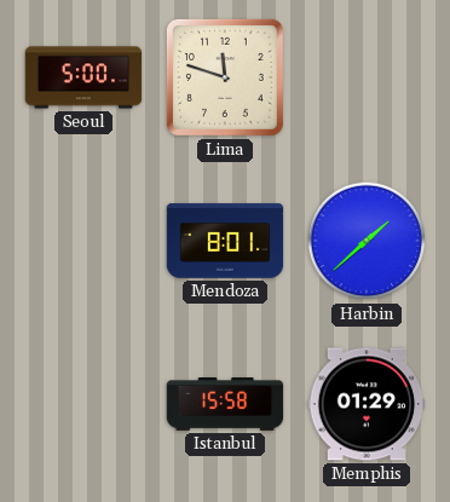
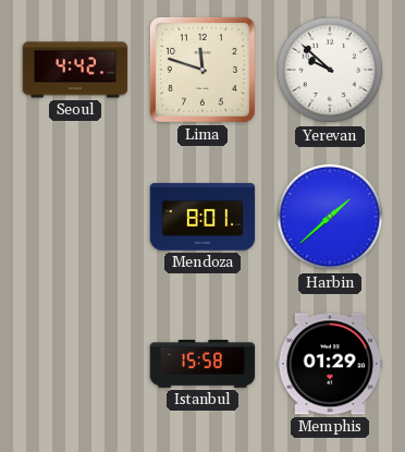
Seoul: 5:00 -> 4:42 (75, 70)
Yerevan: none -> 9:52 (330, 70)
